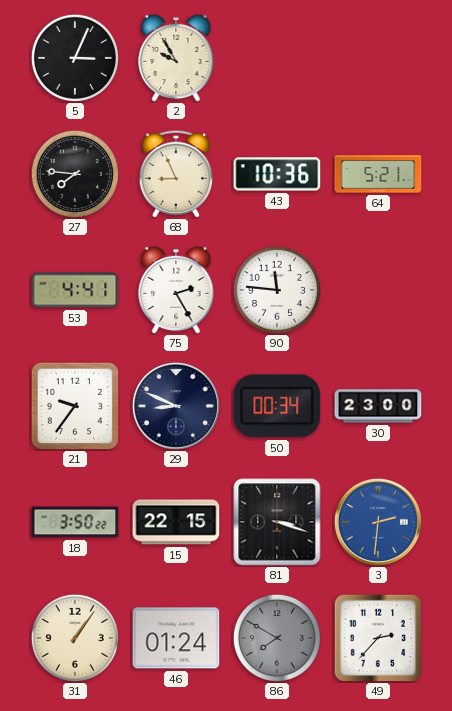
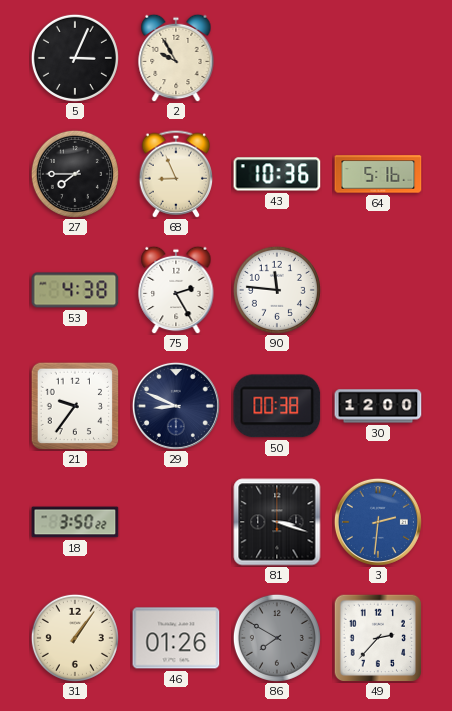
27: 7:46 -> 7:45 (75, 174)
64: 5:21 -> 5:16 (378, 174)
53: 4:41 -> 4:38 (75, 290)
50: 00:34 -> 00:38 (277, 406)
30: 23:00 -> 12:00 (378, 406)
15: 22:15 -> none (176, 522)
46: 01:24 -> 01:26 (176, 638)
